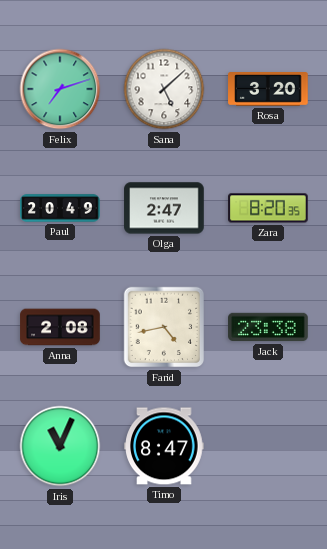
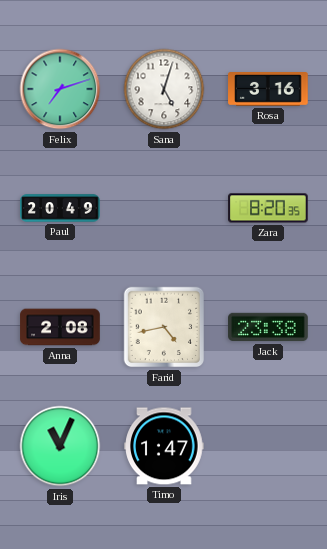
Sana: 5:08 -> 5:03 (164, 89)
Rosa: 3:20 -> 3:16 (268, 90)
Olga: 2:47 -> none (164, 208)
Timo: 8:47 -> 1:47 (164, 446)
